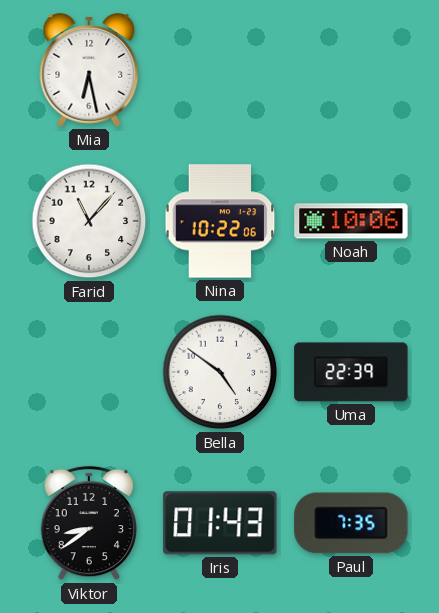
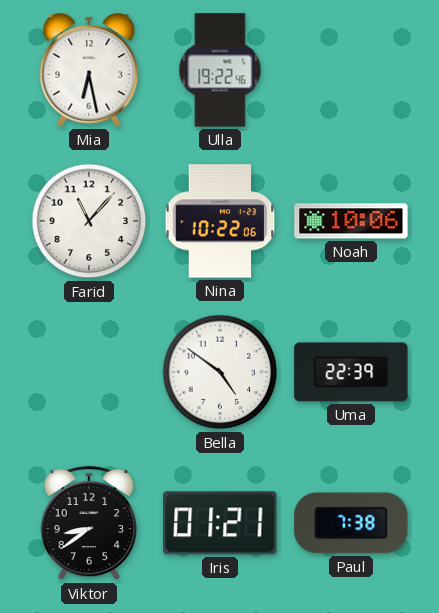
Ulla: none -> 19:22 (220, 70)
Iris: 01:43 -> 01:21 (220, 523)
Paul: 7:35 -> 7:38 (351, 523)
